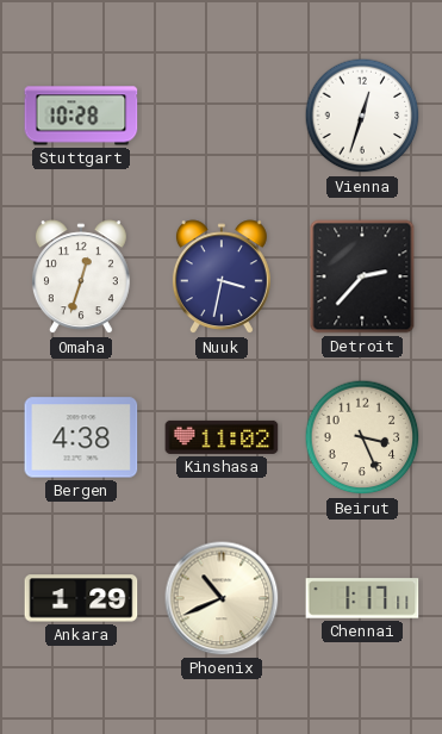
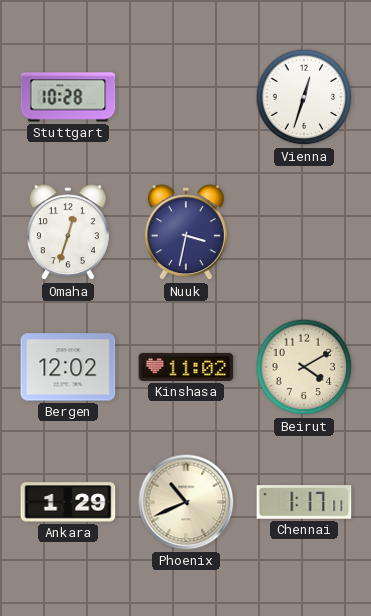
Detroit: 2:37 -> none (362, 276)
Bergen: 4:38 -> 12:02 (68, 367)
Beirut: 3:26 -> 4:10 (304, 367)
